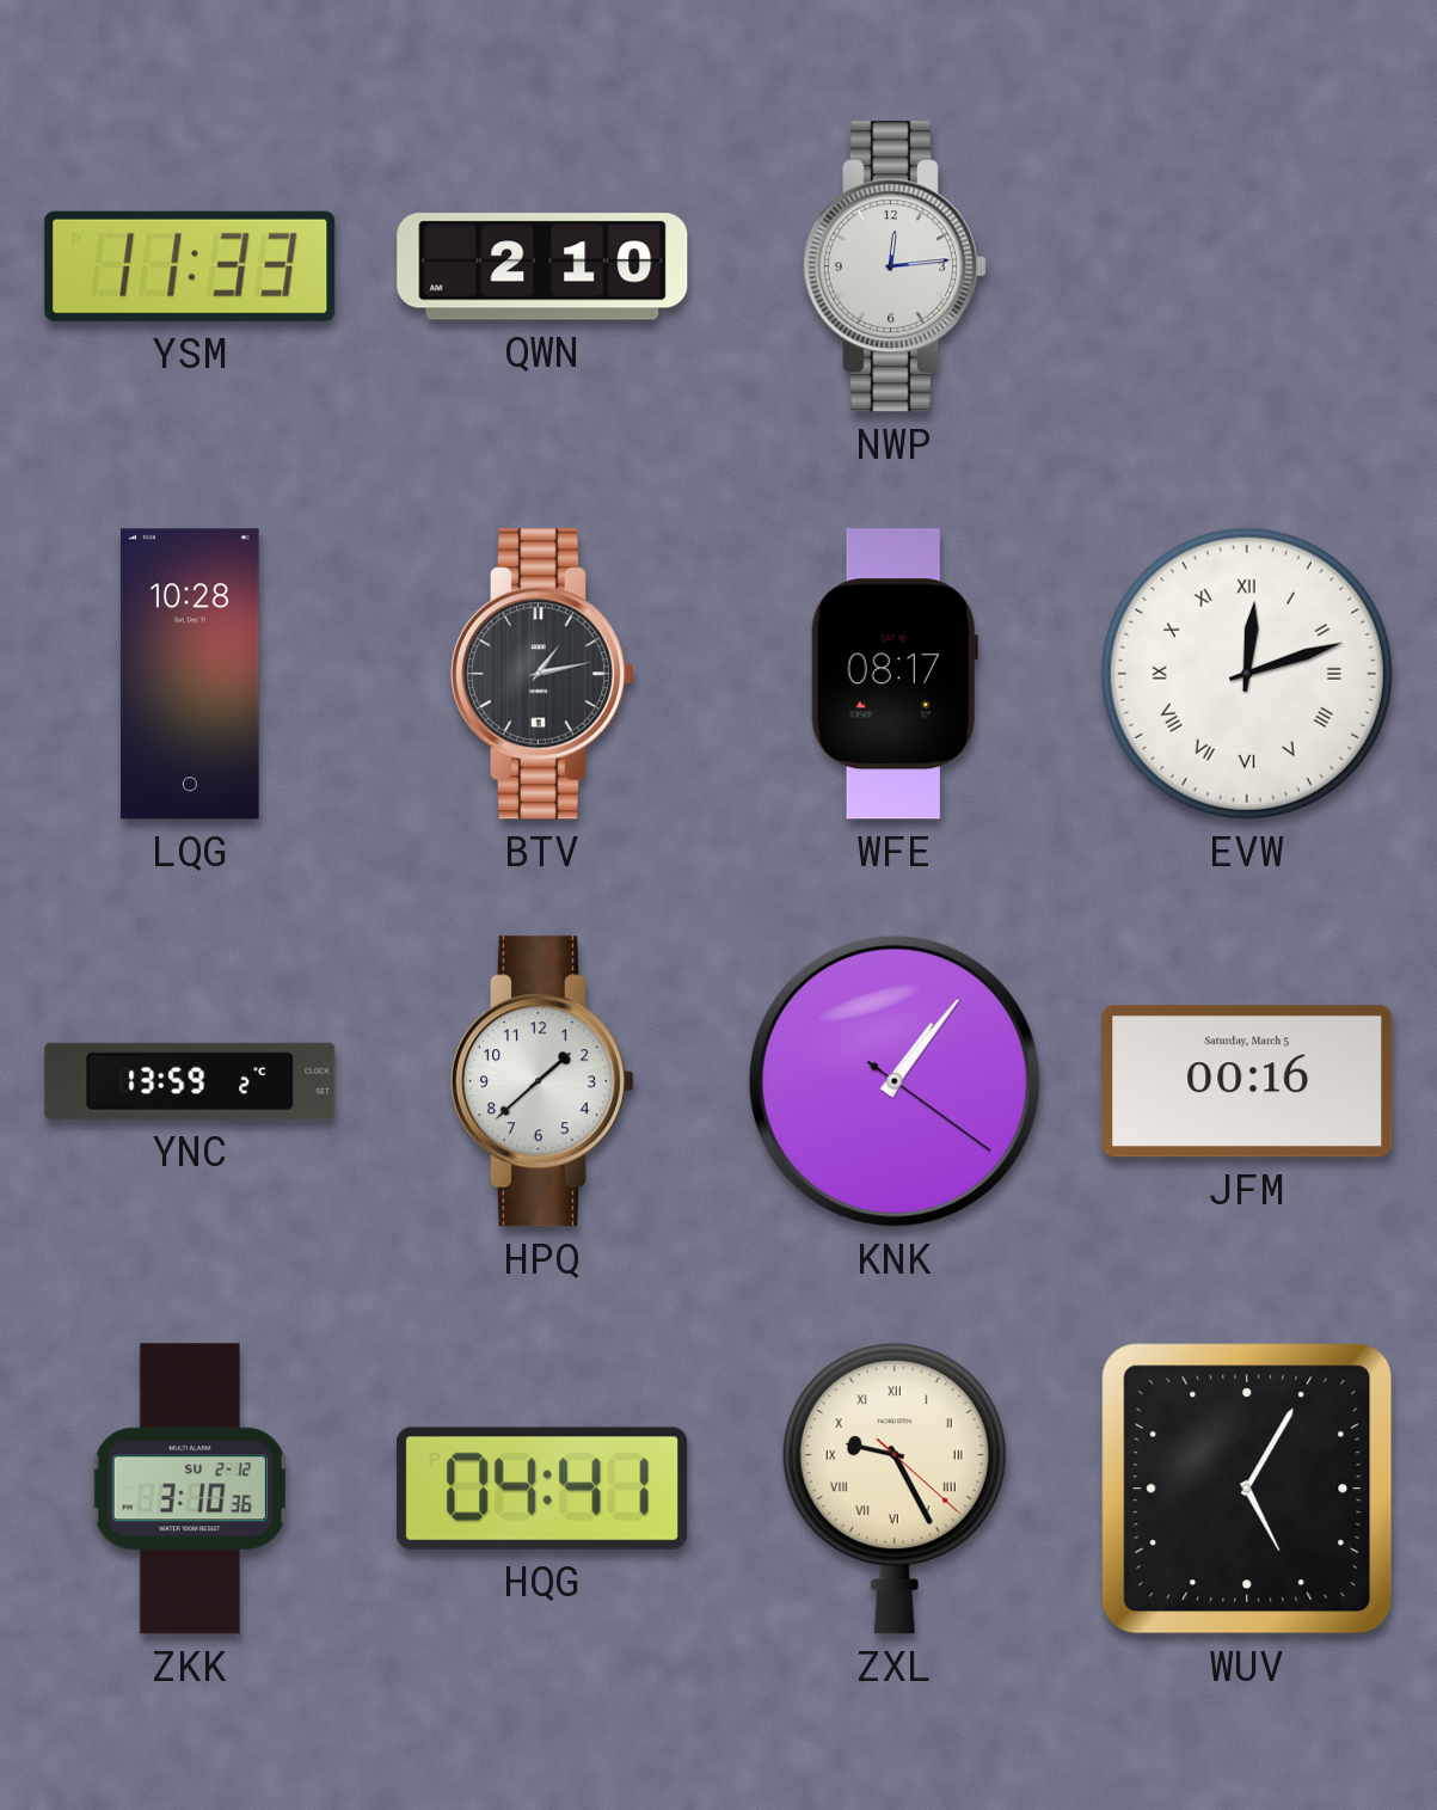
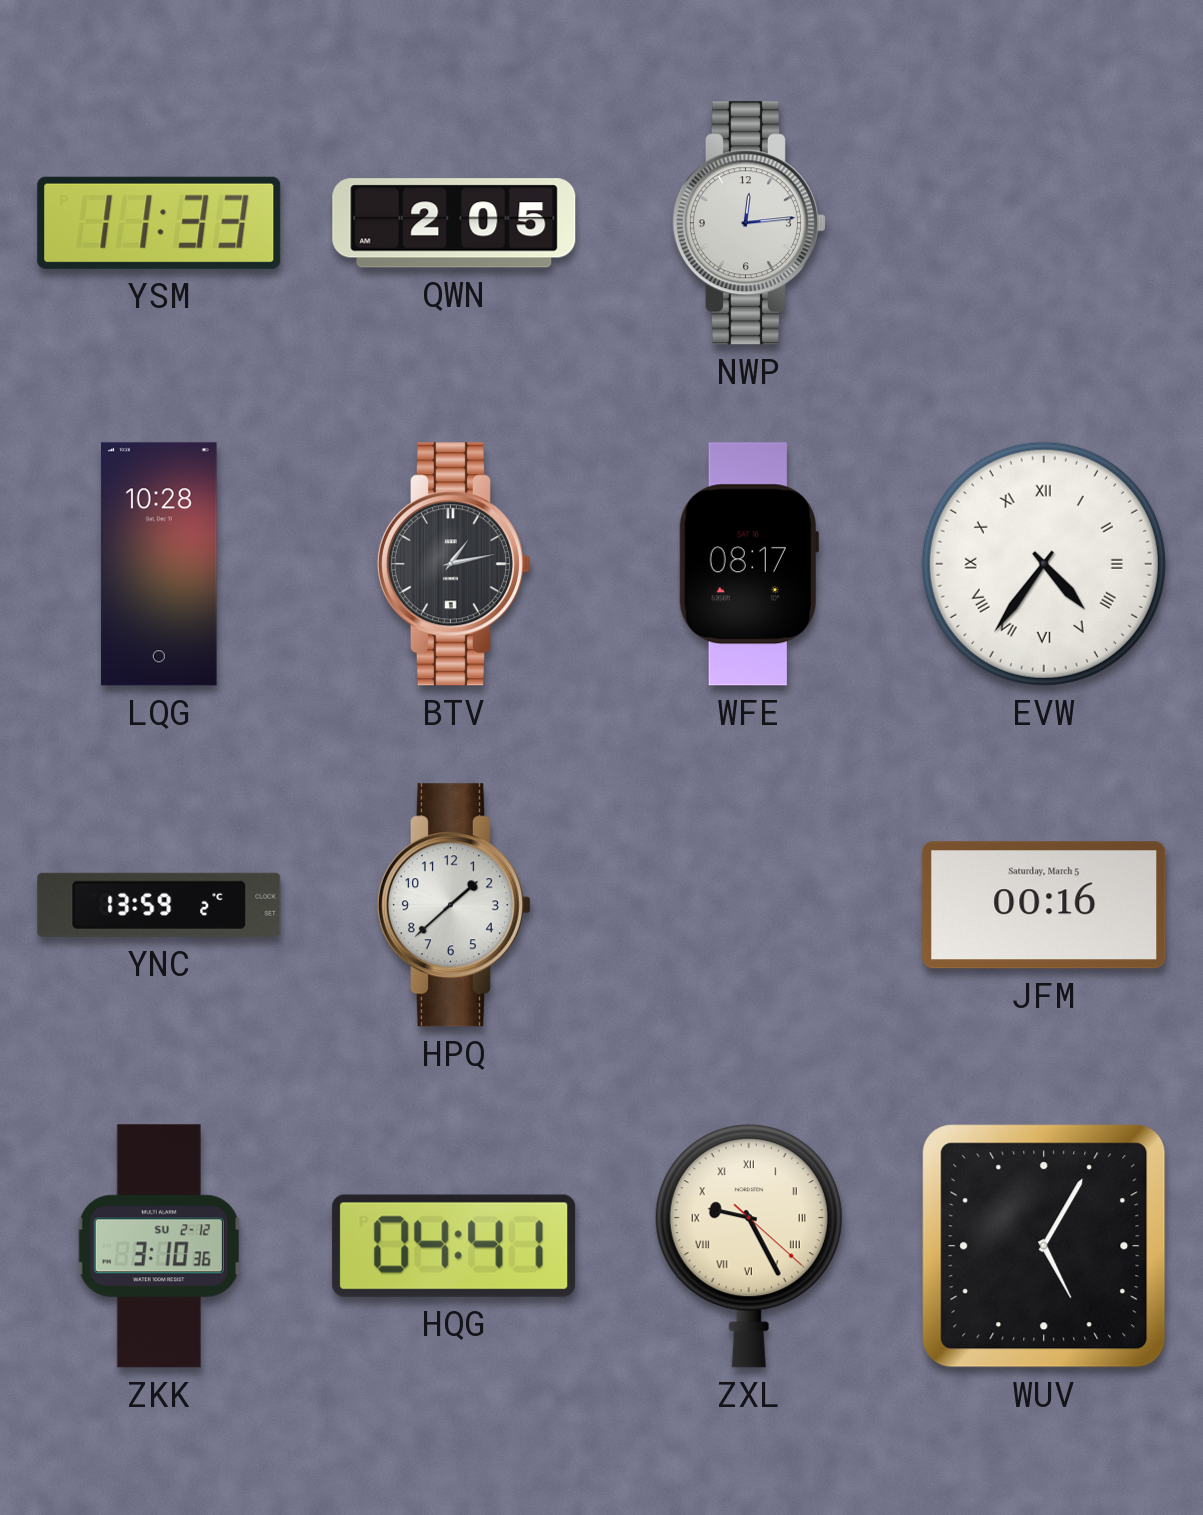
QWN: 2:10 -> 2:05 (454, 223)
EVW: 12:12 -> 4:36 (1044, 564)
KNK: 1:06 -> none (895, 1081)
